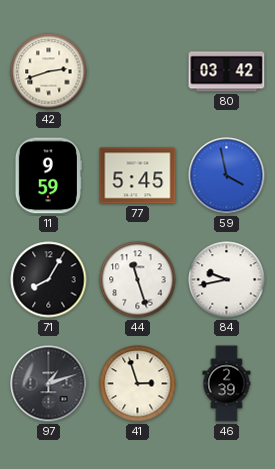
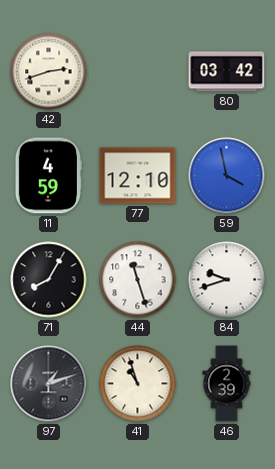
11: 9:59 -> 4:59 (48, 176)
77: 5:45 -> 12:10 (138, 176)
84: 9:43 -> 9:42 (227, 280)
41: 2:57 -> 10:57 (138, 384)
